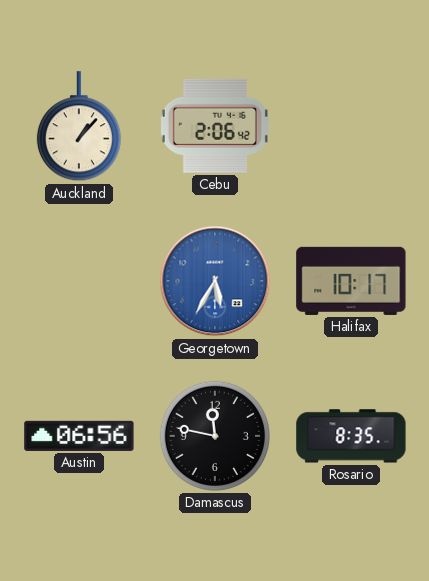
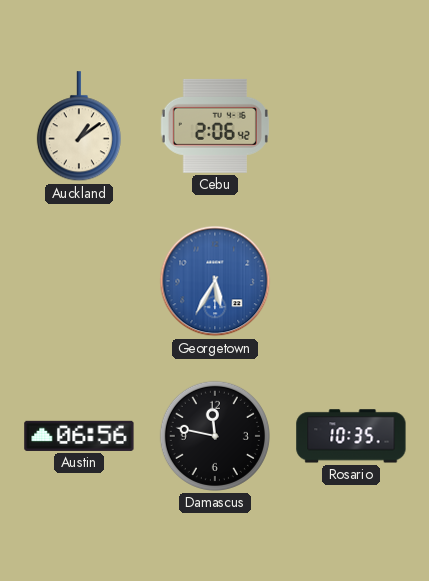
Auckland: 1:07 -> 1:09 (79, 127)
Halifax: 10:17 -> none (351, 281)
Rosario: 8:35 -> 10:35 (351, 436)
